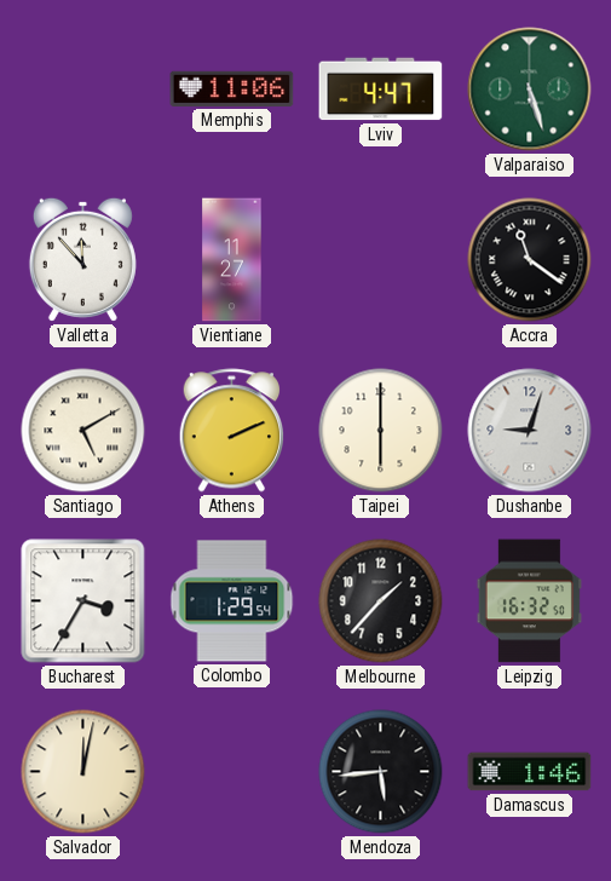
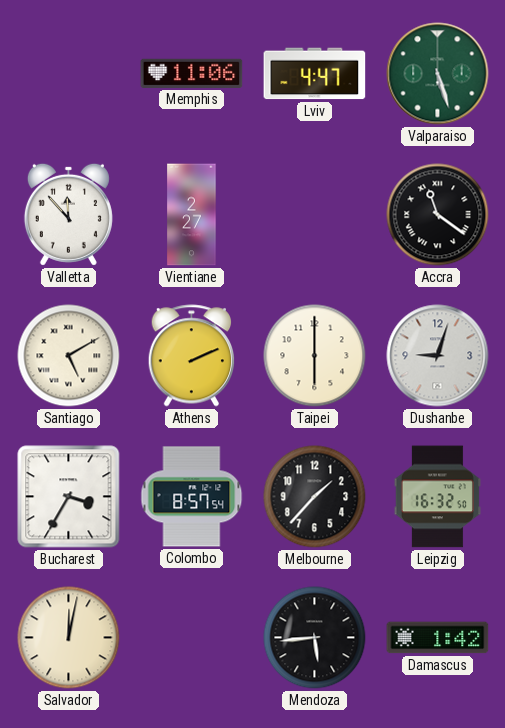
Vientiane: 11:27 -> 2:27 (192, 215)
Colombo: 1:29 -> 8:57 (192, 497)
Damascus: 1:46 -> 1:42 (438, 638)
